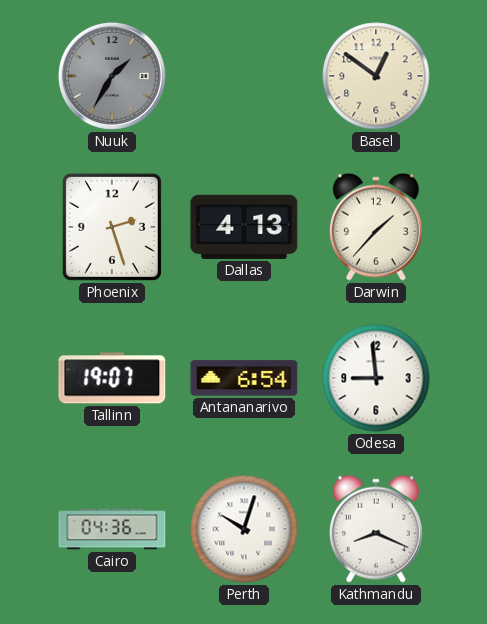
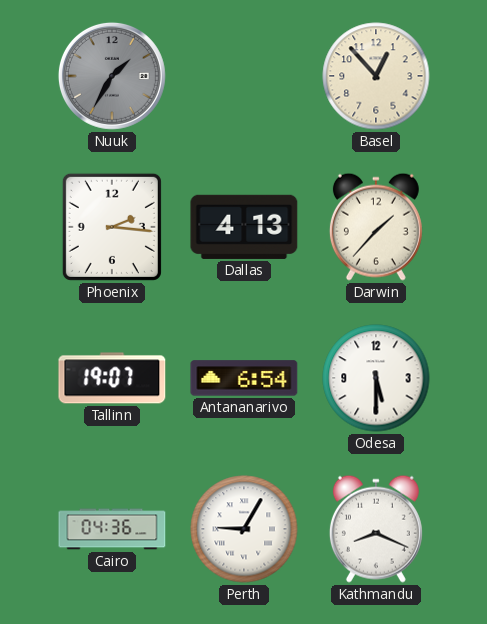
Basel: 12:51 -> 12:53 (376, 76)
Phoenix: 2:27 -> 2:16 (112, 227)
Odesa: 8:59 -> 5:30 (376, 378)
Perth: 10:03 -> 9:05 (244, 529)
